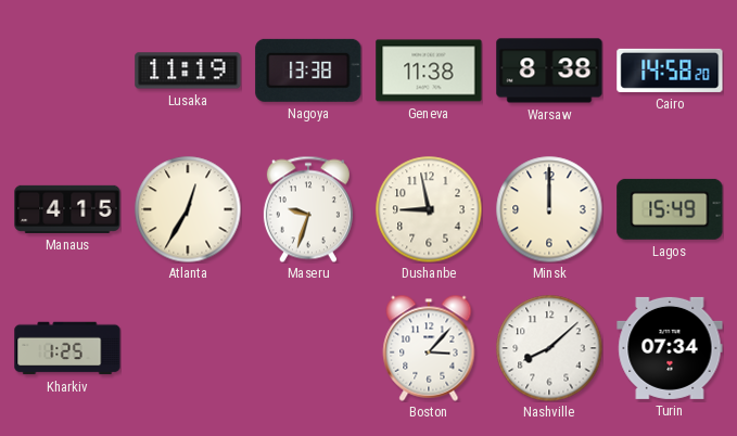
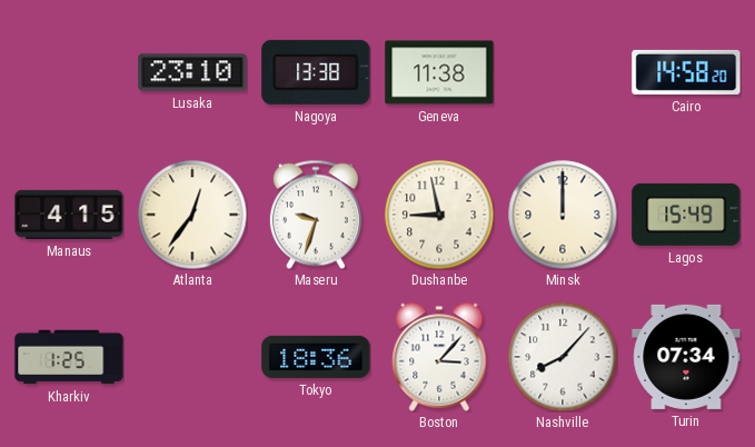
Lusaka: 11:19 -> 23:10 (192, 72)
Warsaw: 8:38 -> none (549, 70)
Atlanta: 12:35 -> 12:36 (192, 215)
Tokyo: none -> 18:36 (316, 357)
Nashville: 8:08 -> 8:07 (563, 357)
